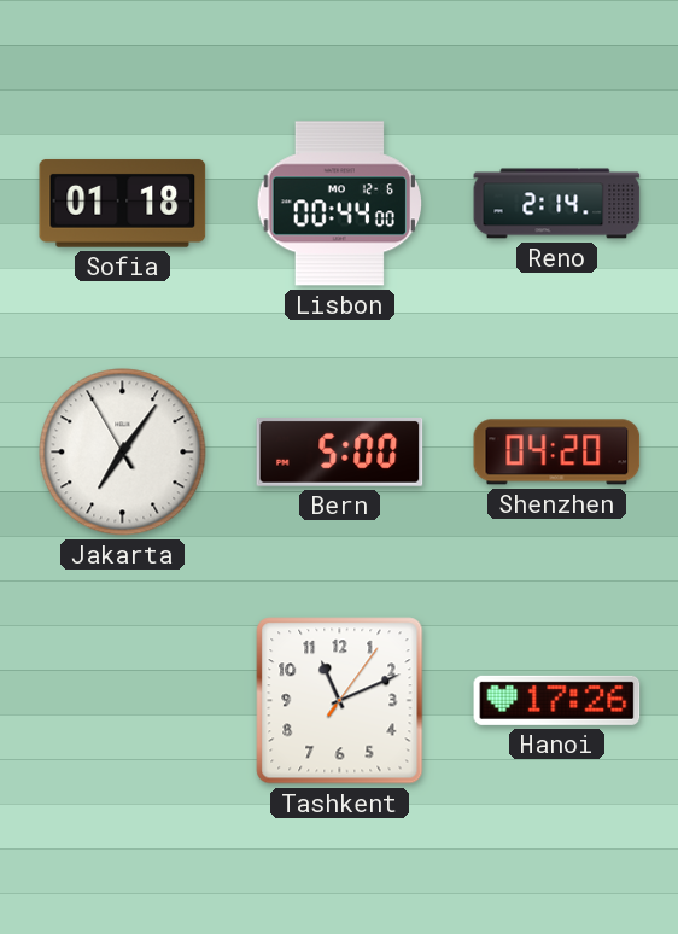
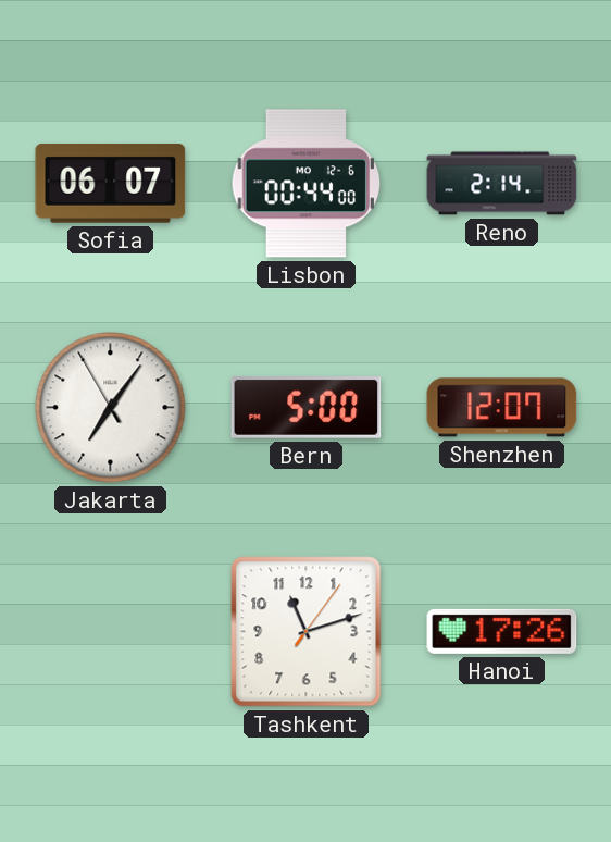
Sofia: 01:18 -> 06:07 (111, 183)
Shenzhen: 04:20 -> 12:07 (502, 408)
Tashkent: 11:11 -> 11:12 (307, 632)
